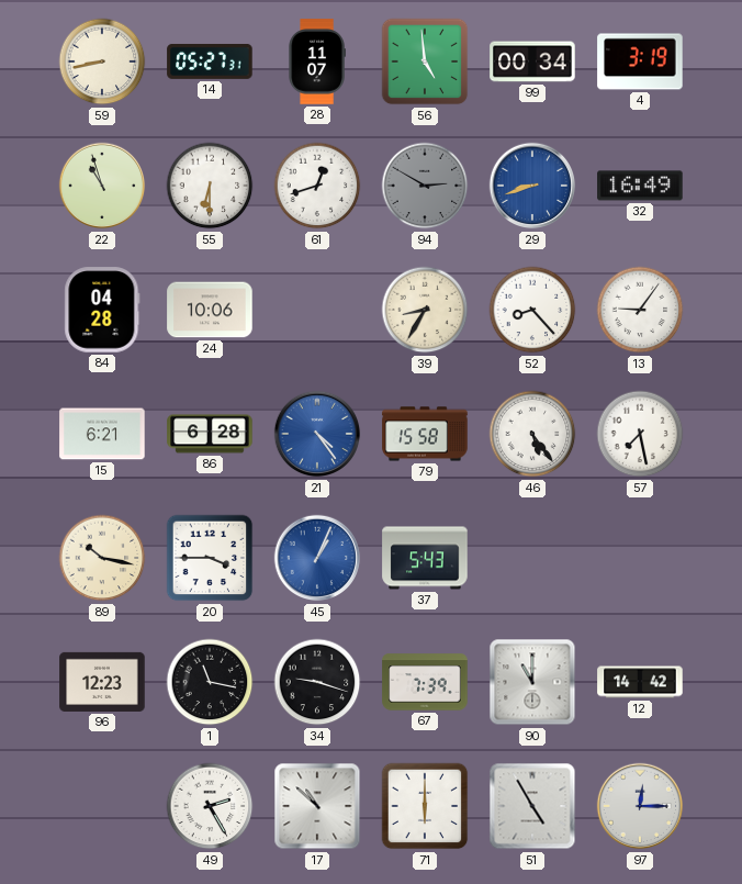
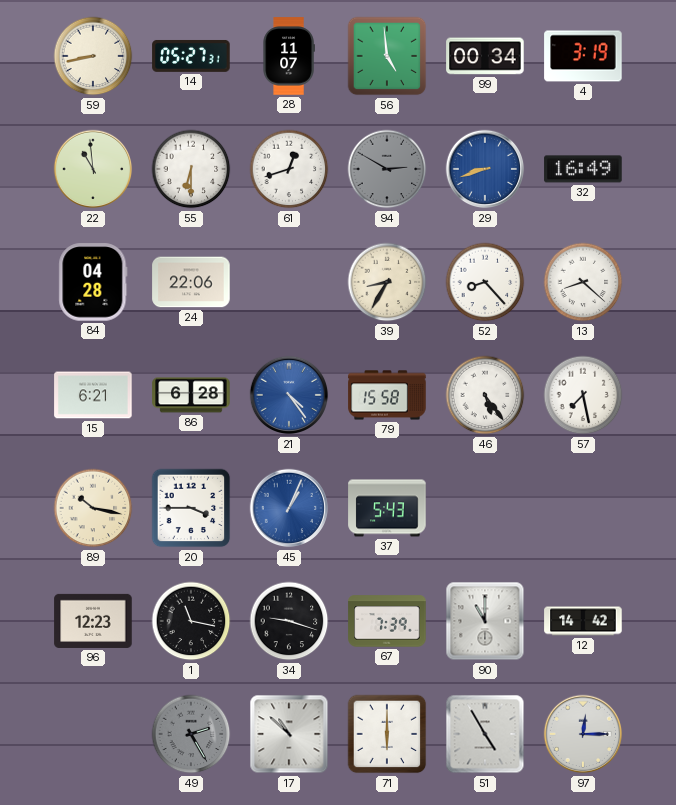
22: 10:57 -> 10:59 (93, 169)
24: 10:06 -> 22:06 (191, 282)
13: 9:06 -> 8:22 (583, 282)
49 dial: white -> grey (191, 734)
